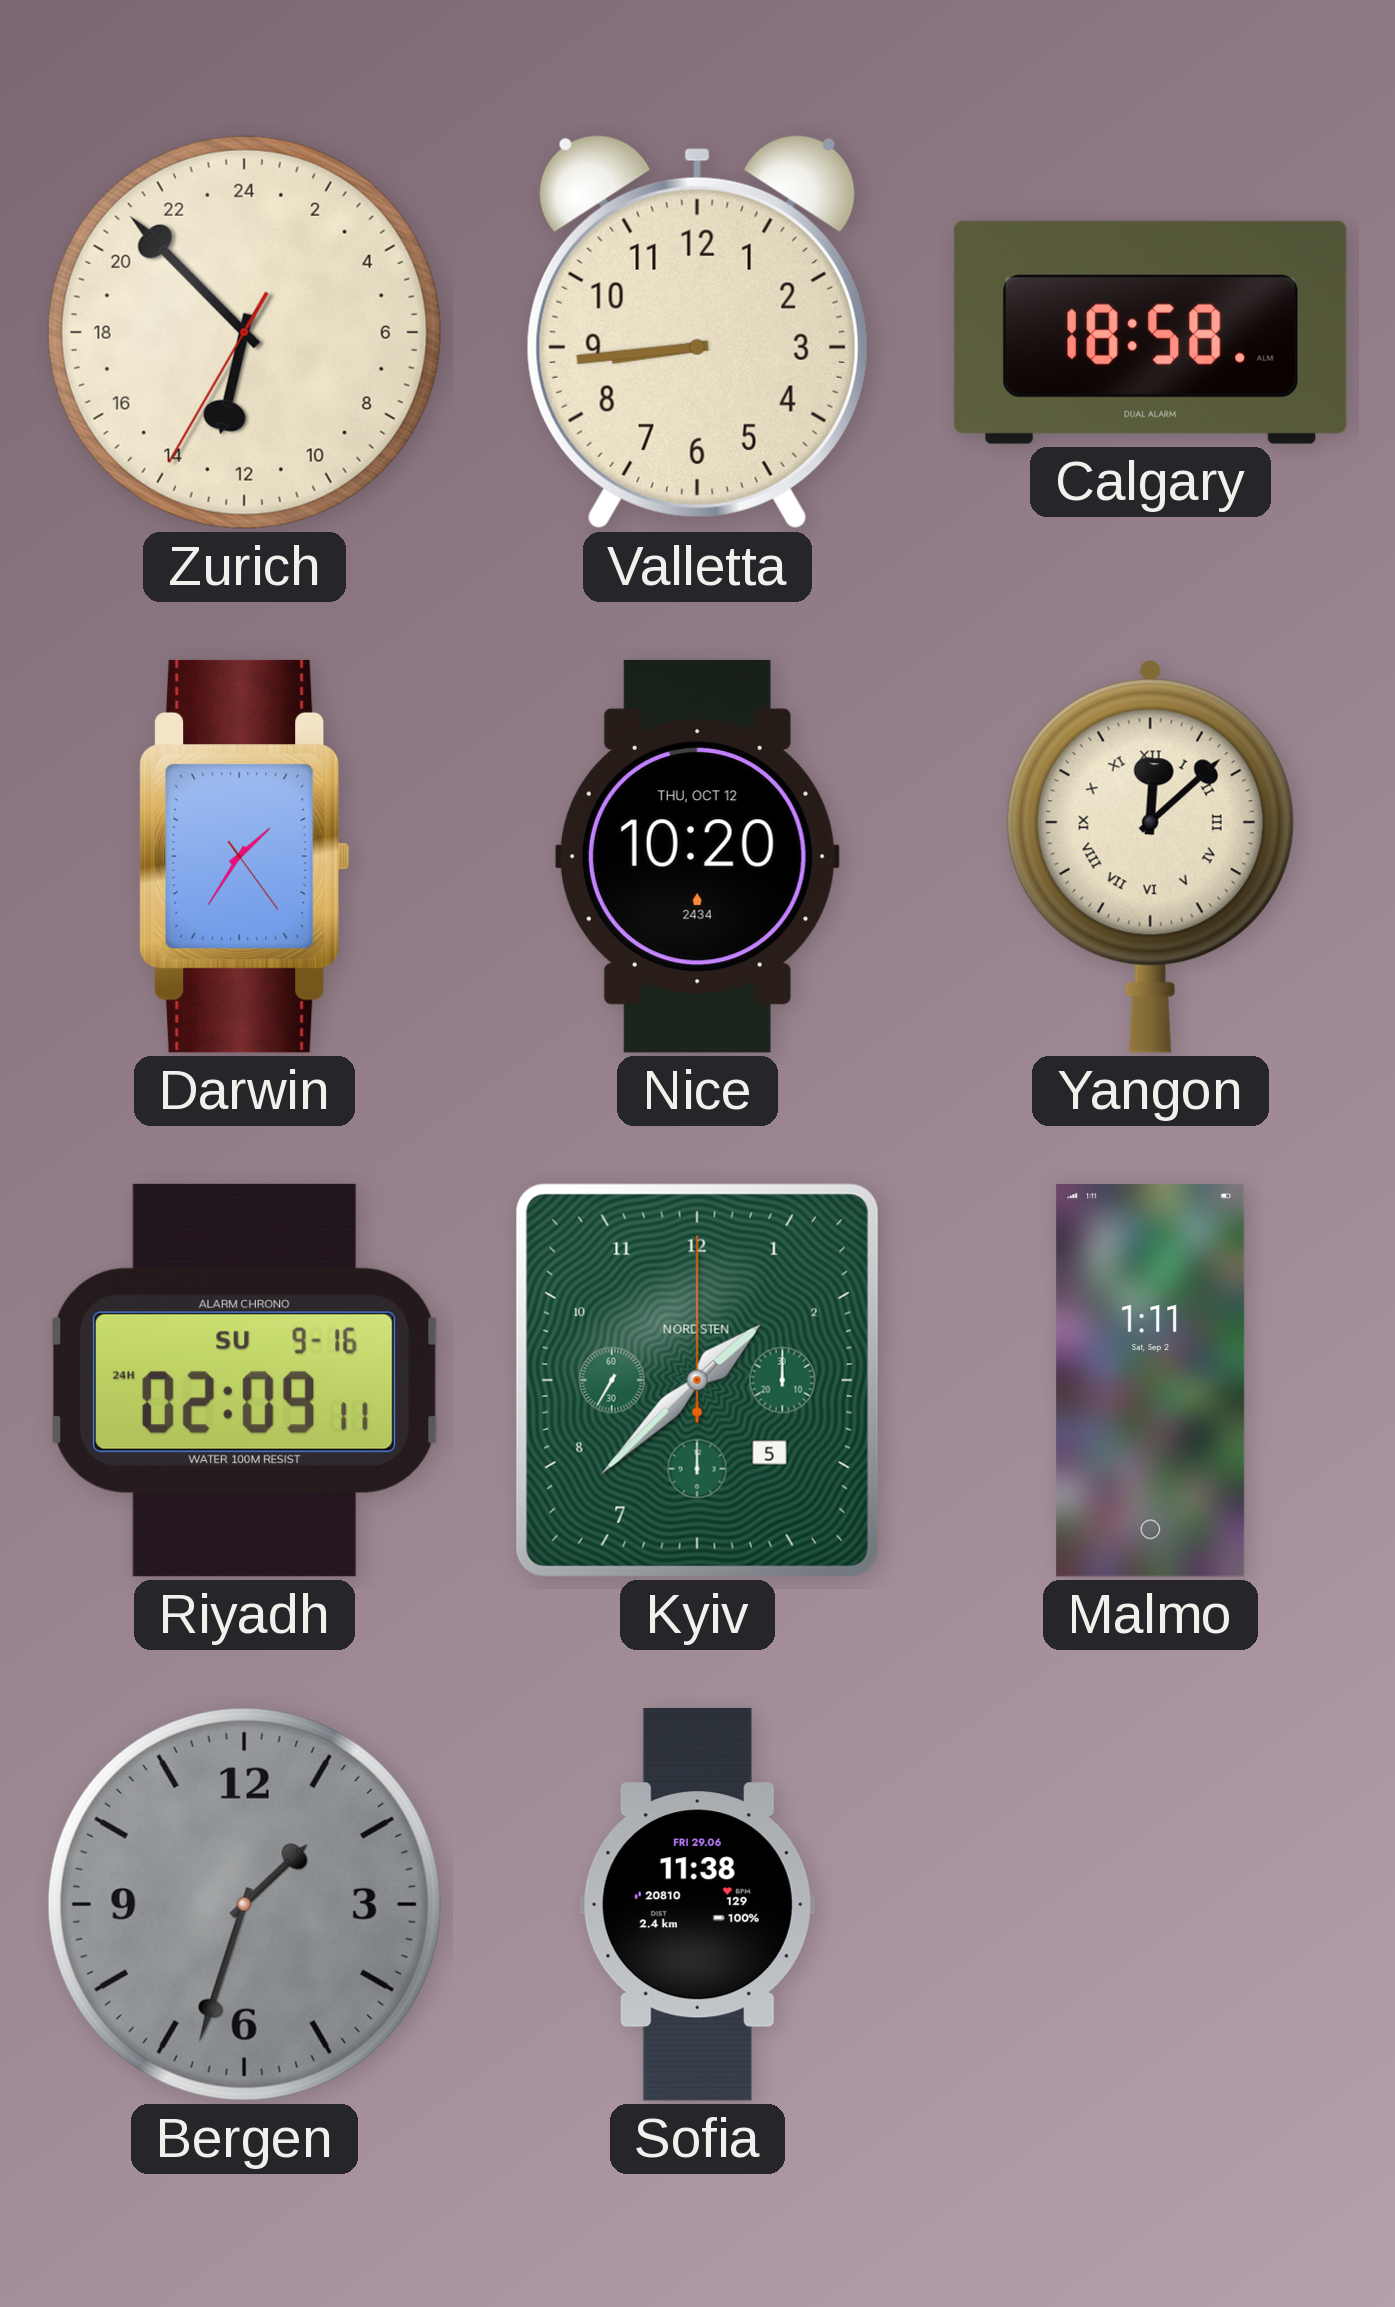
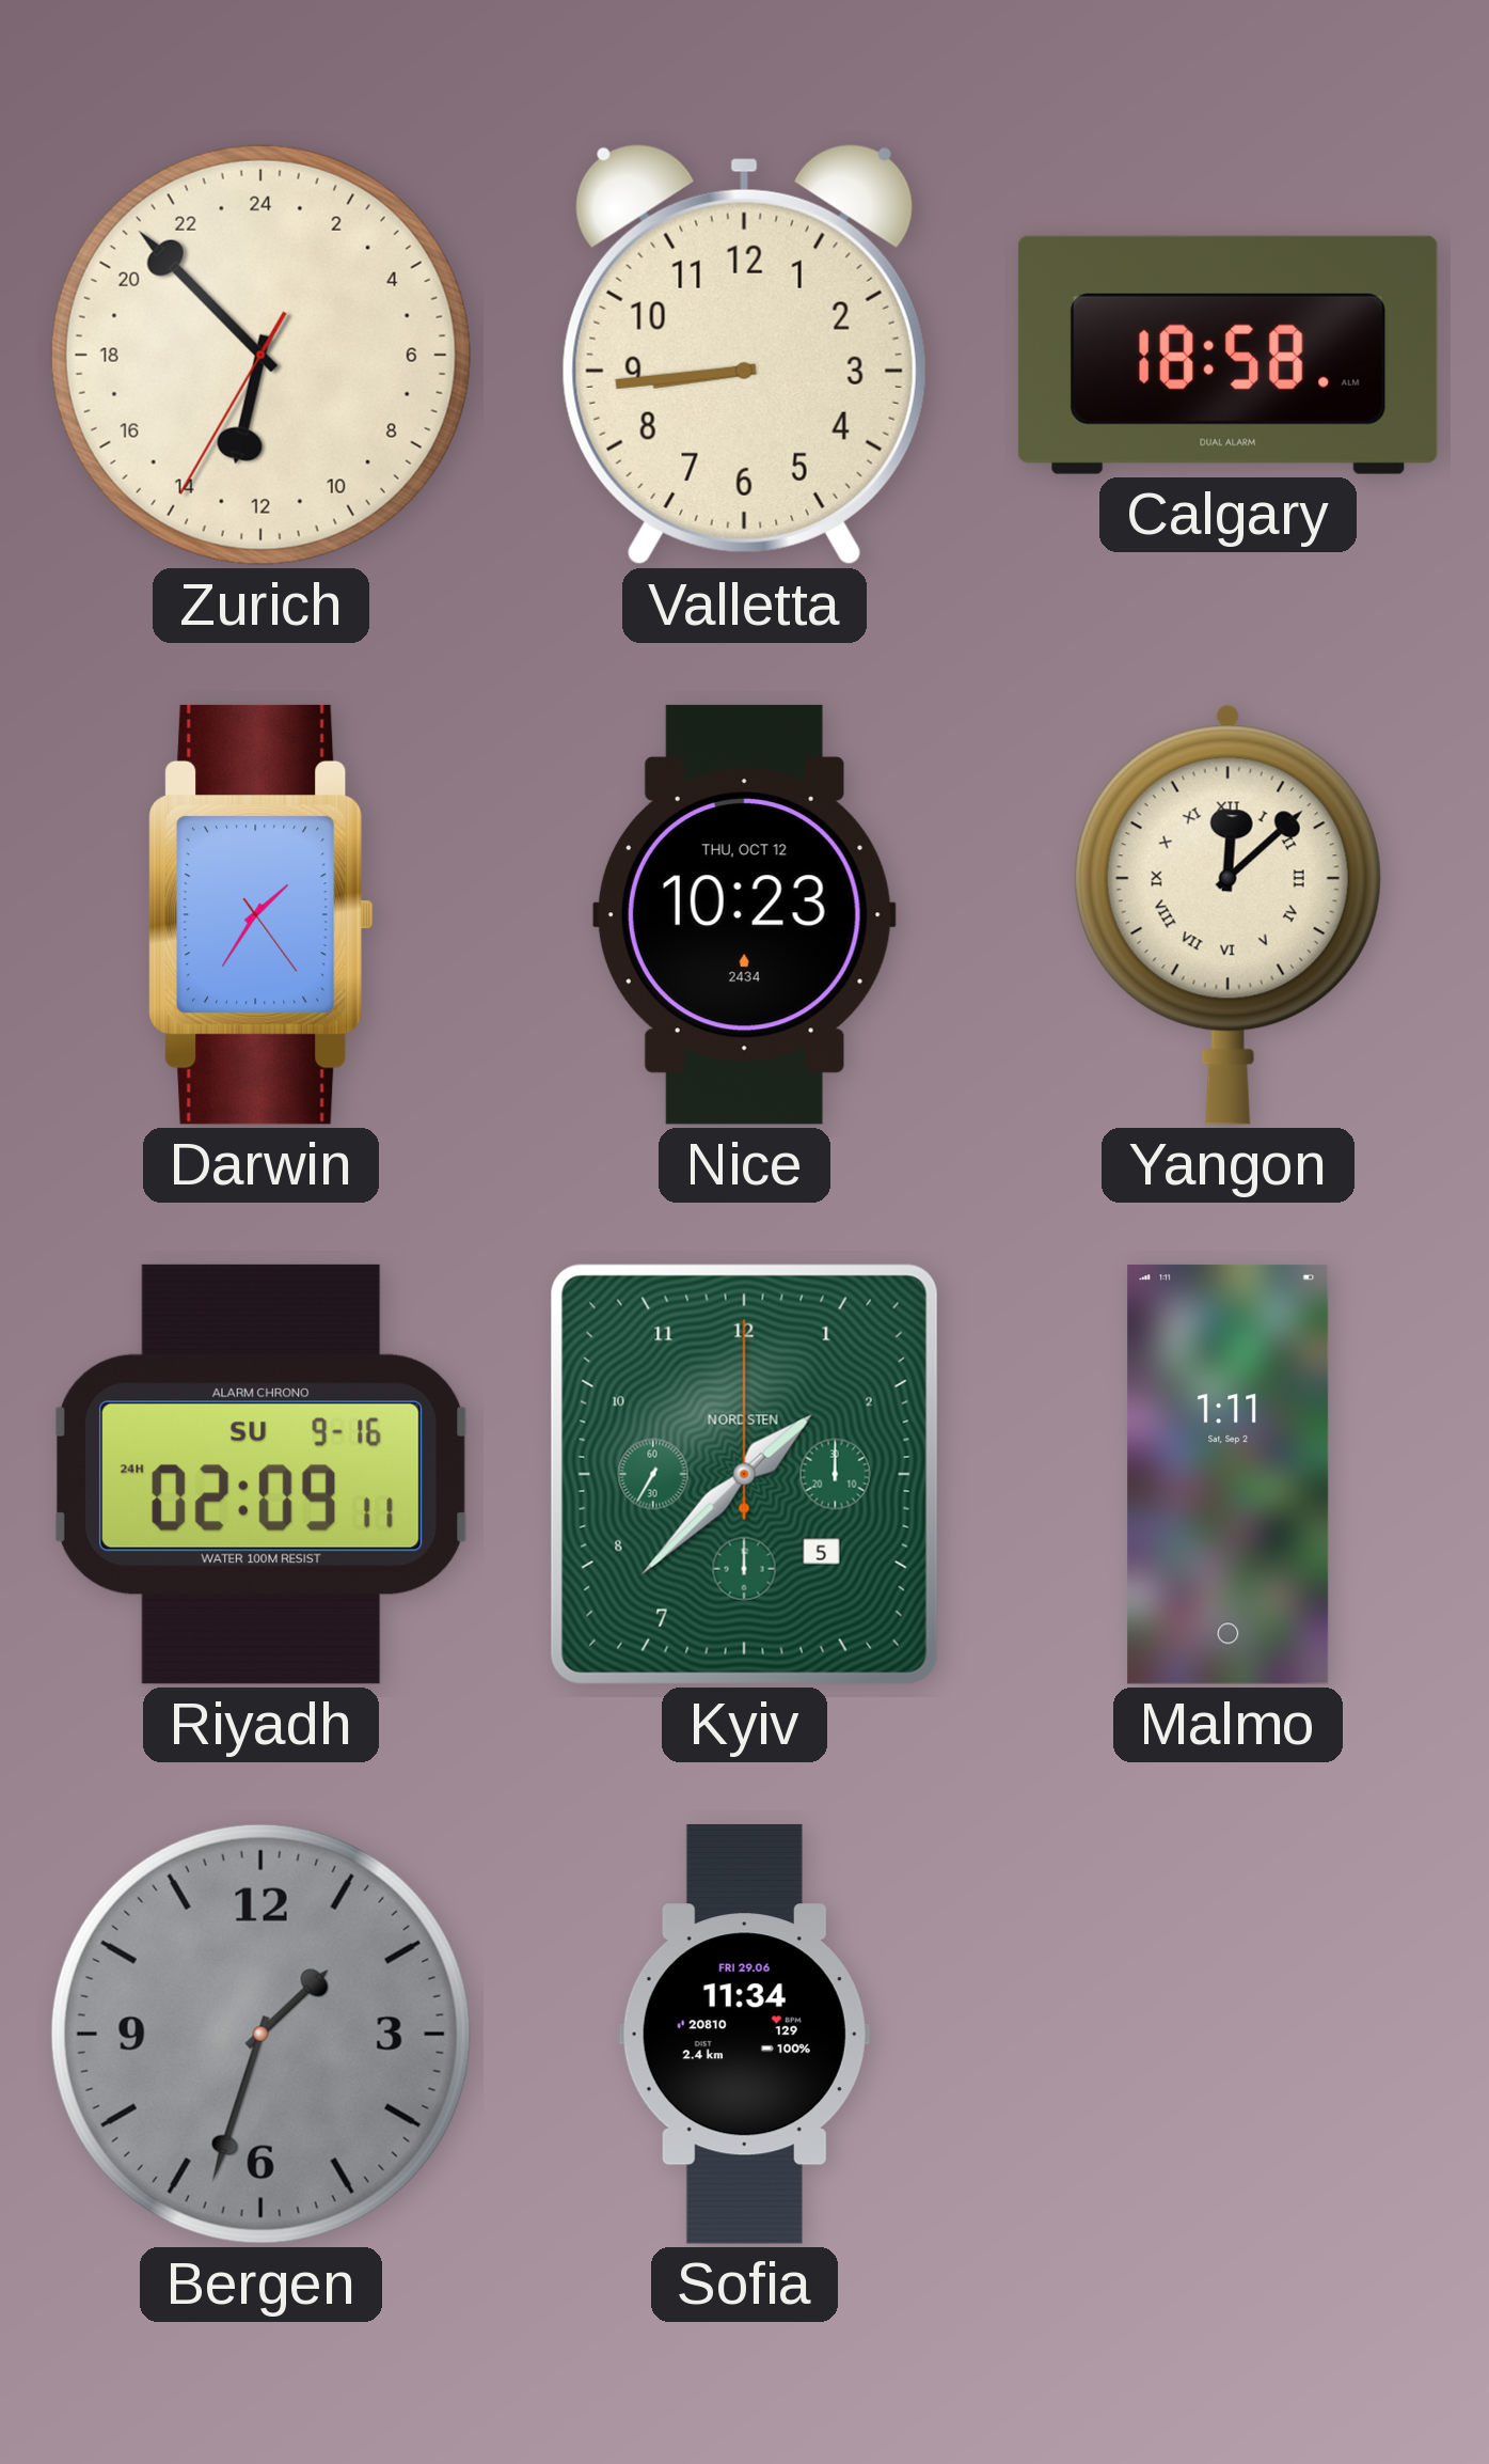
Nice: 10:20 -> 10:23 (744, 914)
Sofia: 11:38 -> 11:34 (744, 2034)
